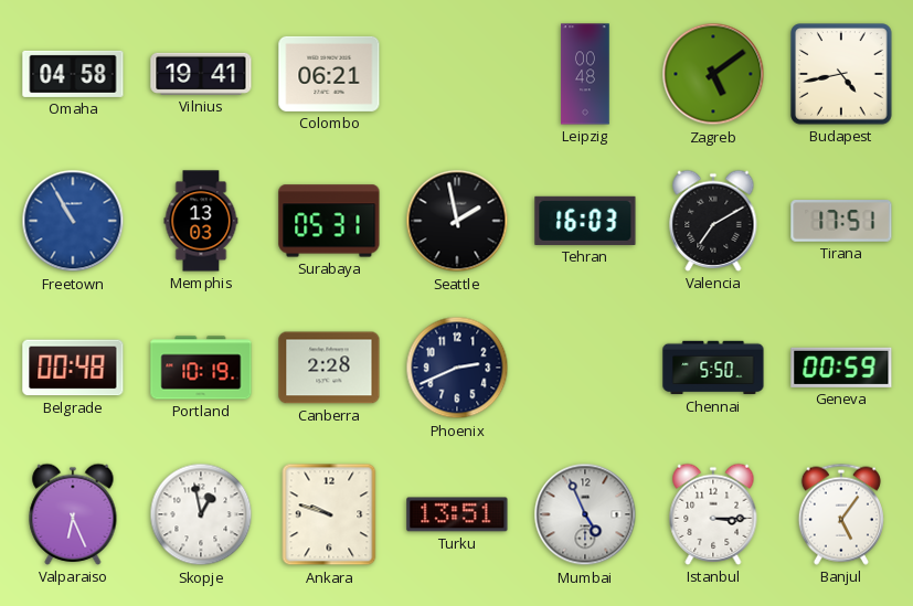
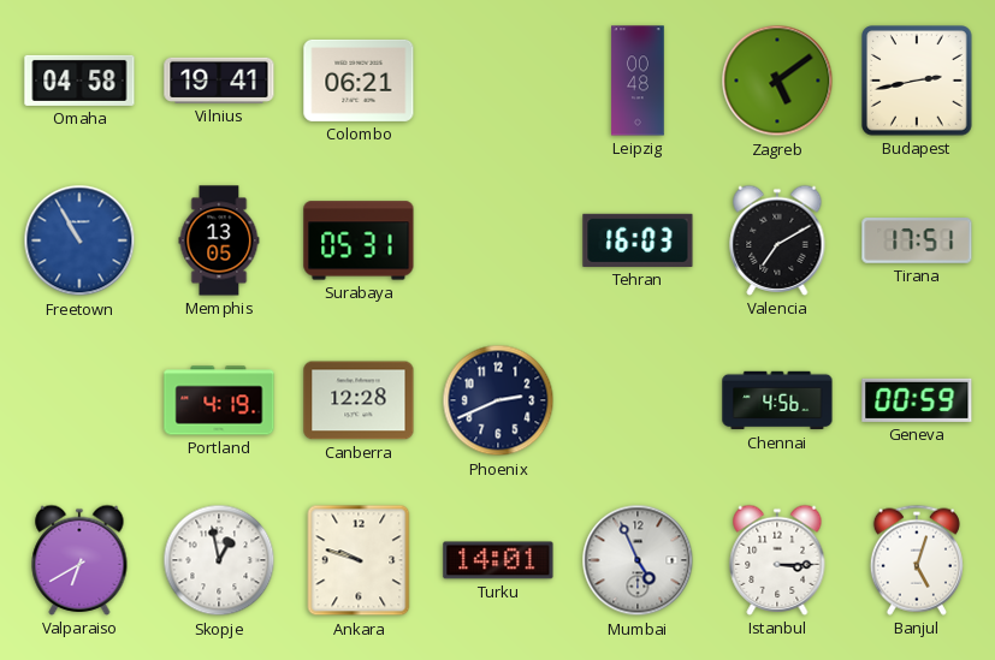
Budapest: 4:43 -> 2:43 (918, 82)
Memphis: 13:03 -> 13:05 (219, 240)
Seattle: 1:58 -> none (457, 221)
Belgrade: 00:48 -> none (73, 368)
Portland: 10:19 -> 4:19 (219, 400)
Canberra: 2:28 -> 12:28 (359, 400)
Chennai: 5:50 -> 4:56 (777, 400)
Valparaiso: 6:26 -> 6:40 (79, 560)
Turku: 13:51 -> 14:01 (498, 560)
Banjul: 5:06 -> 5:03 (917, 560)
